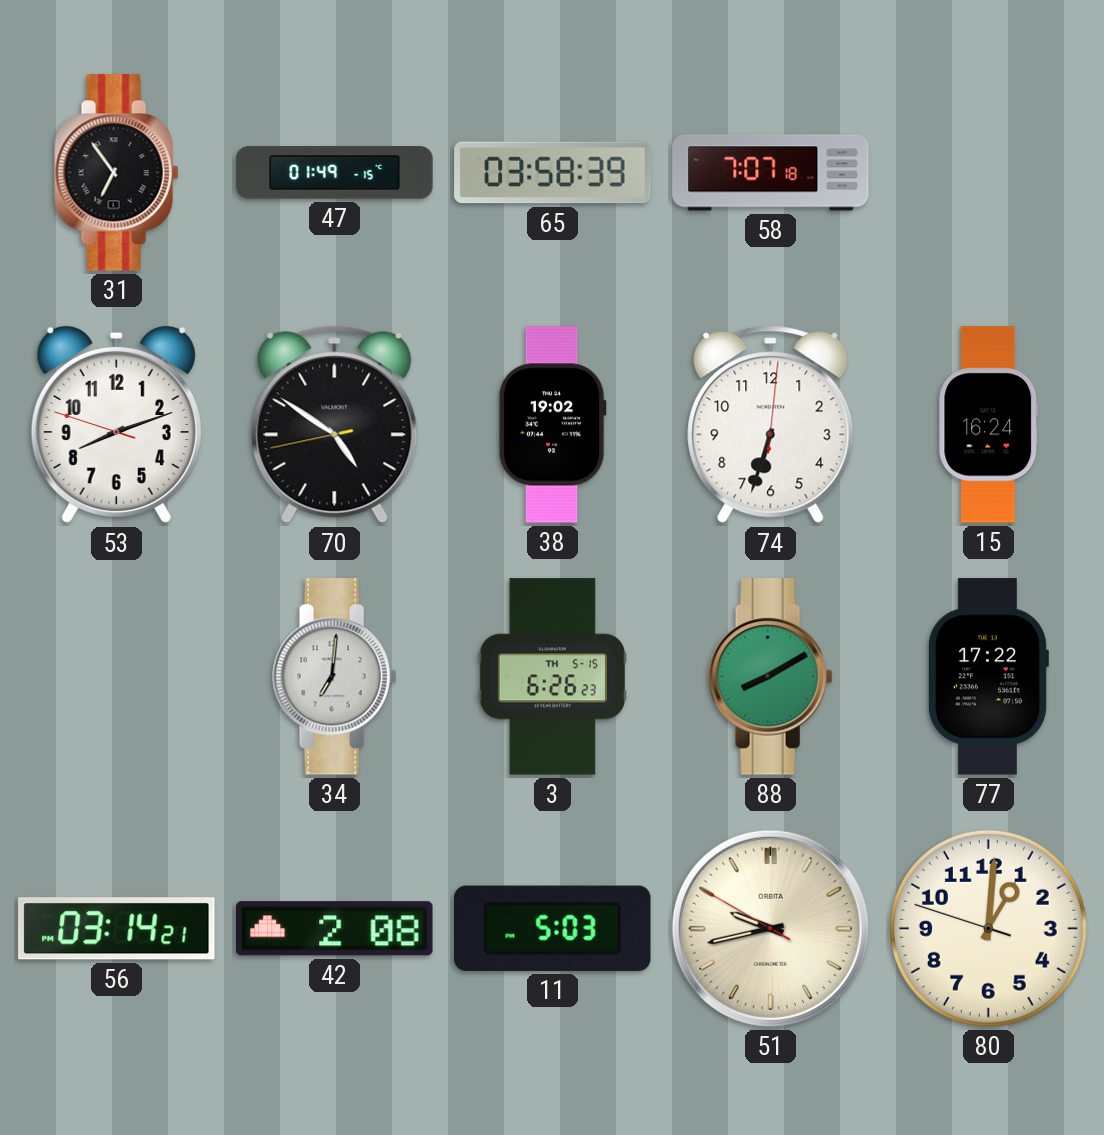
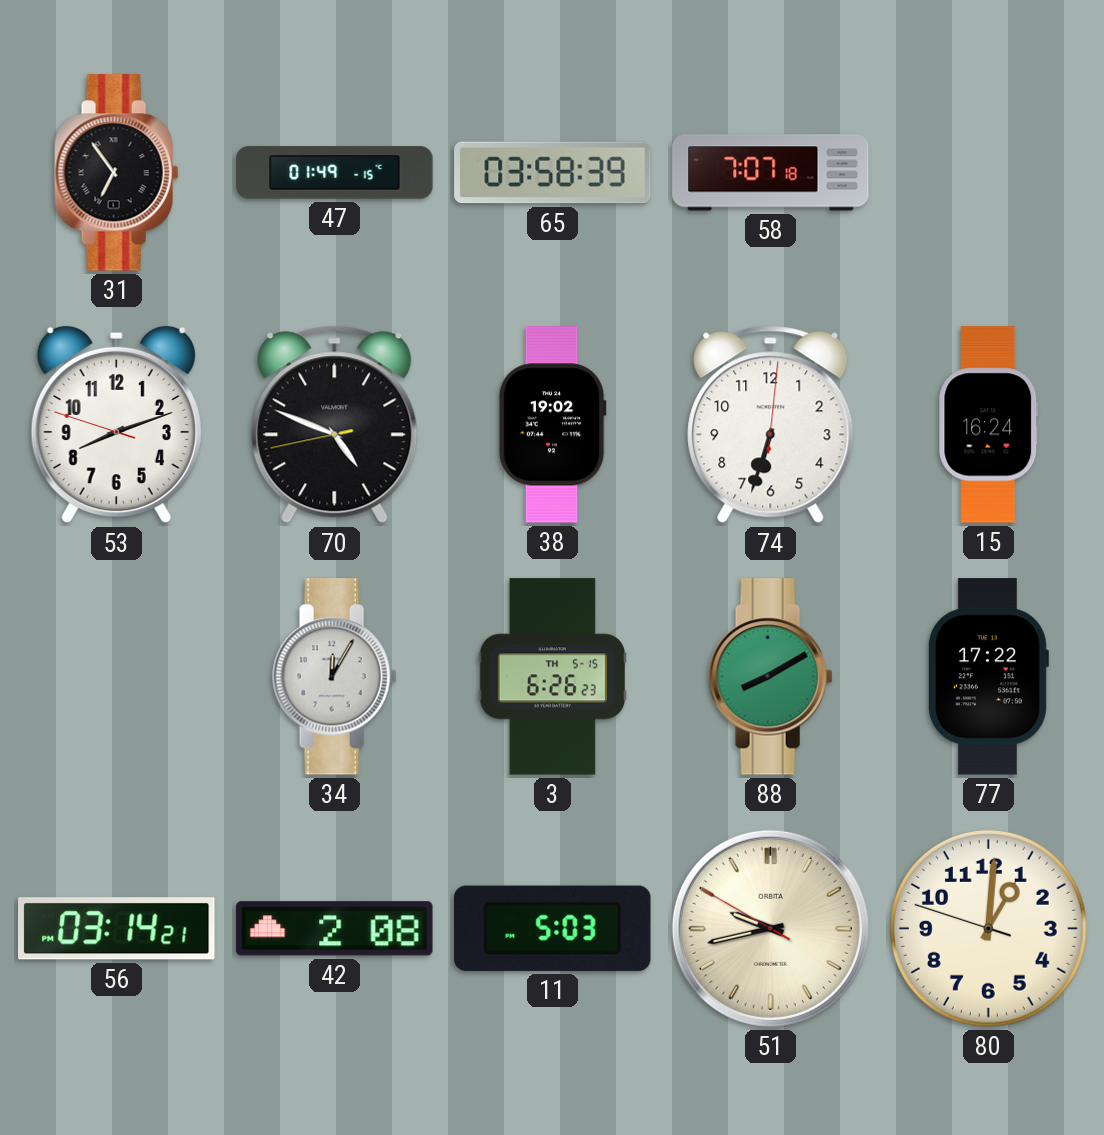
70: 4:50 -> 4:48 (335, 425)
34: 7:01 -> 12:05 (335, 677)
